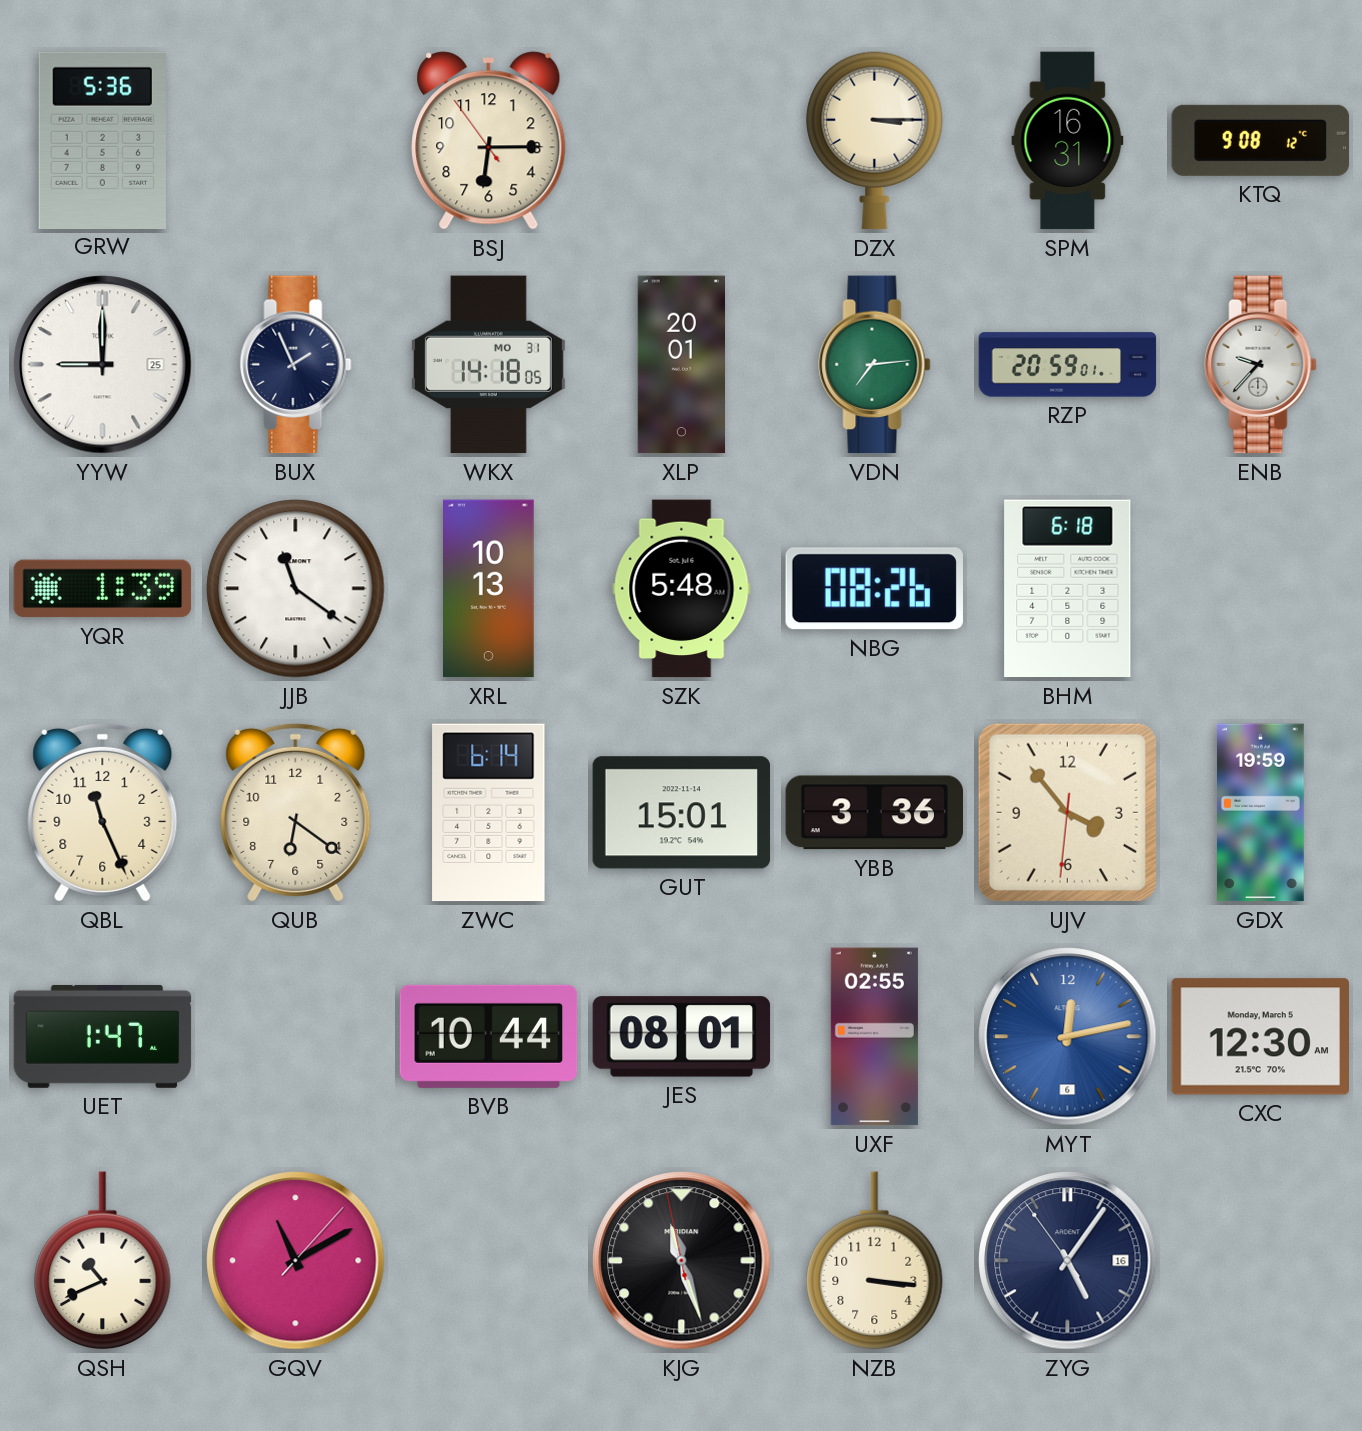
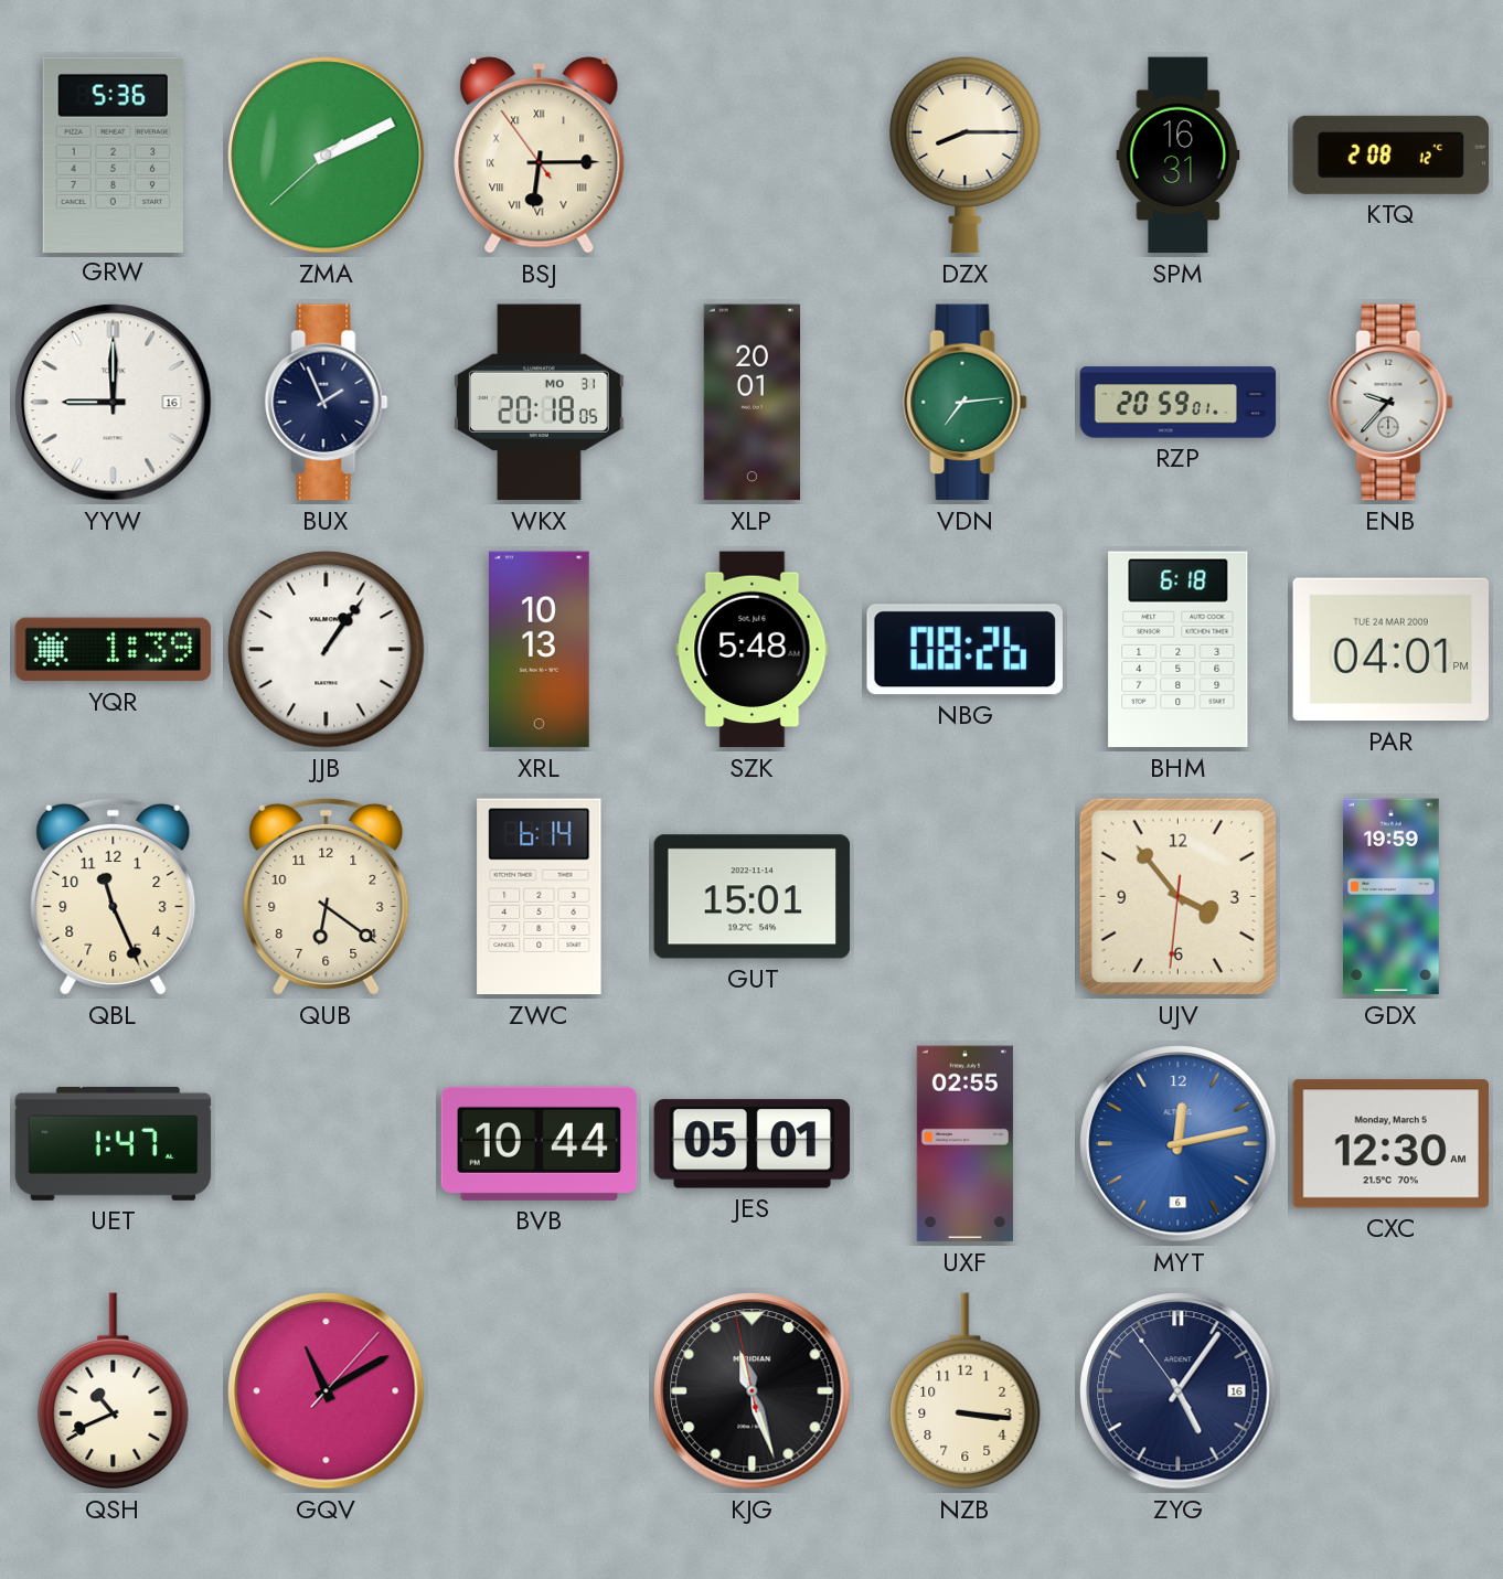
ZMA: none -> 2:10 (327, 156)
BSJ numerals: Arabic -> Roman (540, 156)
DZX: 3:15 -> 8:15 (966, 156)
KTQ: 9:08 -> 2:08 (1392, 154)
YYW date: 25 -> 16 (114, 403)
WKX: 14:18 -> 20:18 (539, 403)
JJB: 11:21 -> 1:06 (327, 650)
PAR: none -> 04:01 (1390, 650)
YBB: 3:36 -> none (875, 813)
JES: 08:01 -> 05:01 (753, 1144)
